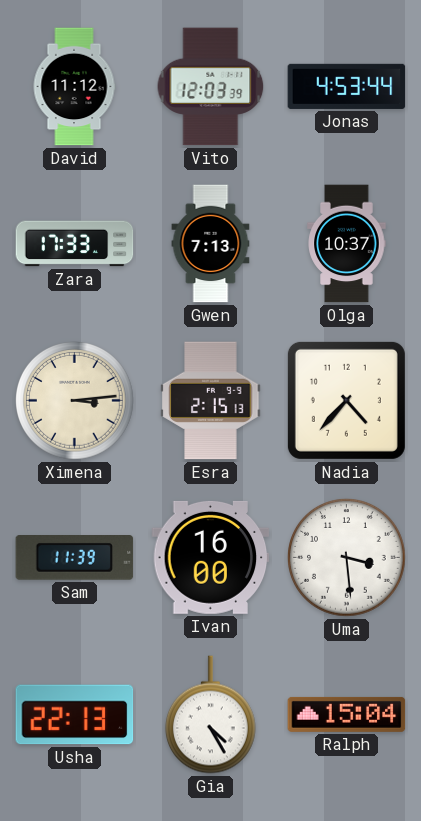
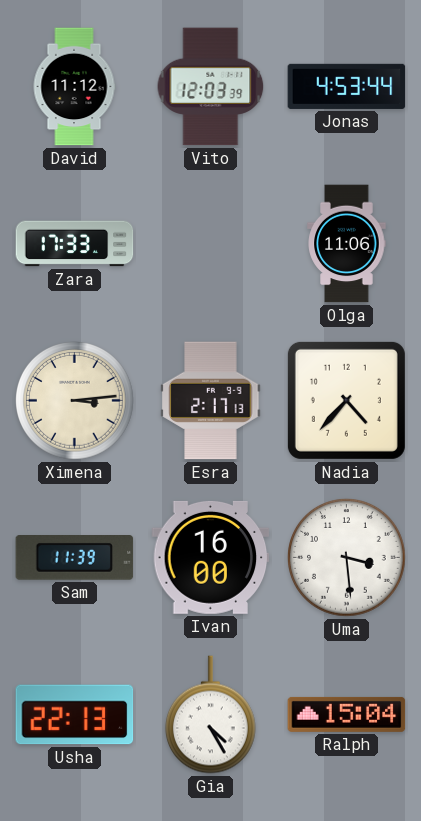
Gwen: 7:13 -> none (211, 244)
Olga: 10:37 -> 11:06 (347, 244)
Esra: 2:15 -> 2:17 (211, 401)
